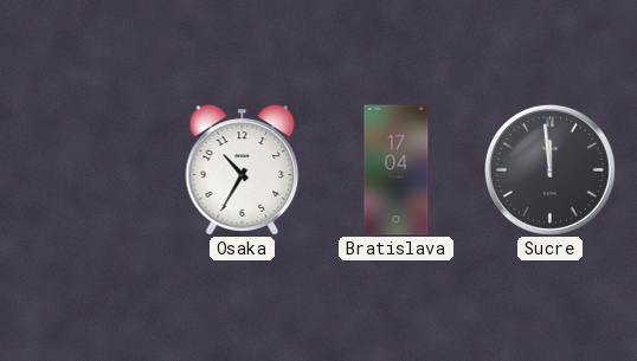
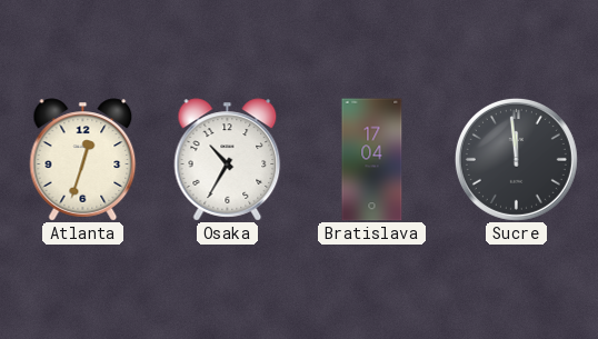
Atlanta: none -> 12:33 (83, 160)
